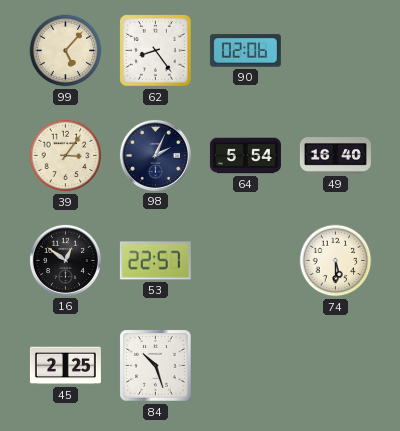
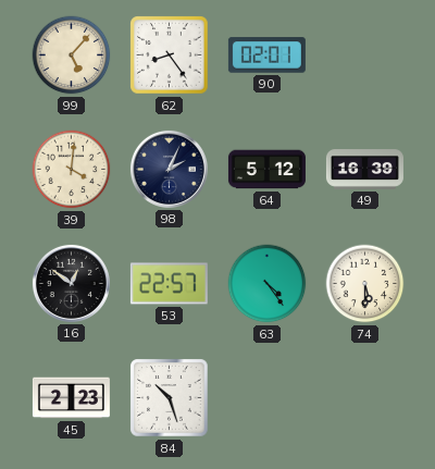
90: 02:06 -> 02:01 (266, 55)
39: 3:06 -> 4:01 (72, 170)
64: 5:54 -> 5:12 (266, 170)
49: 16:40 -> 16:39 (364, 170)
63: none -> 4:24 (268, 284)
45: 2:25 -> 2:23 (71, 398)
